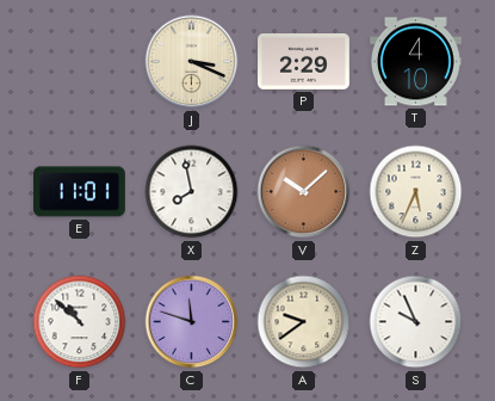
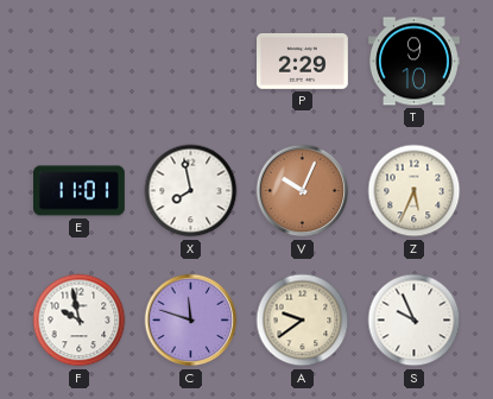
J: 3:19 -> none (192, 62)
T: 4:10 -> 9:10 (415, 62)
V: 10:08 -> 10:04 (303, 191)
F: 10:52 -> 9:58 (80, 321)
